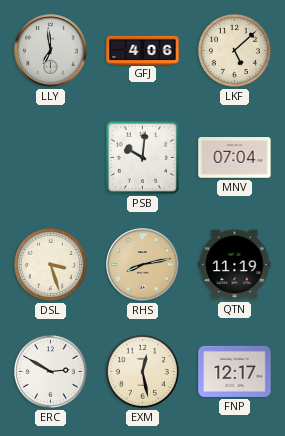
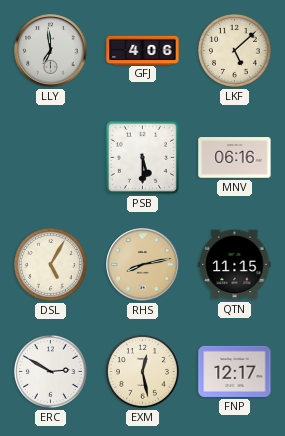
PSB: 10:01 -> 5:30 (142, 157)
MNV: 07:04 -> 06:16 (235, 158)
DSL: 3:27 -> 5:05 (50, 264)
QTN: 11:19 -> 11:15 (235, 265)
